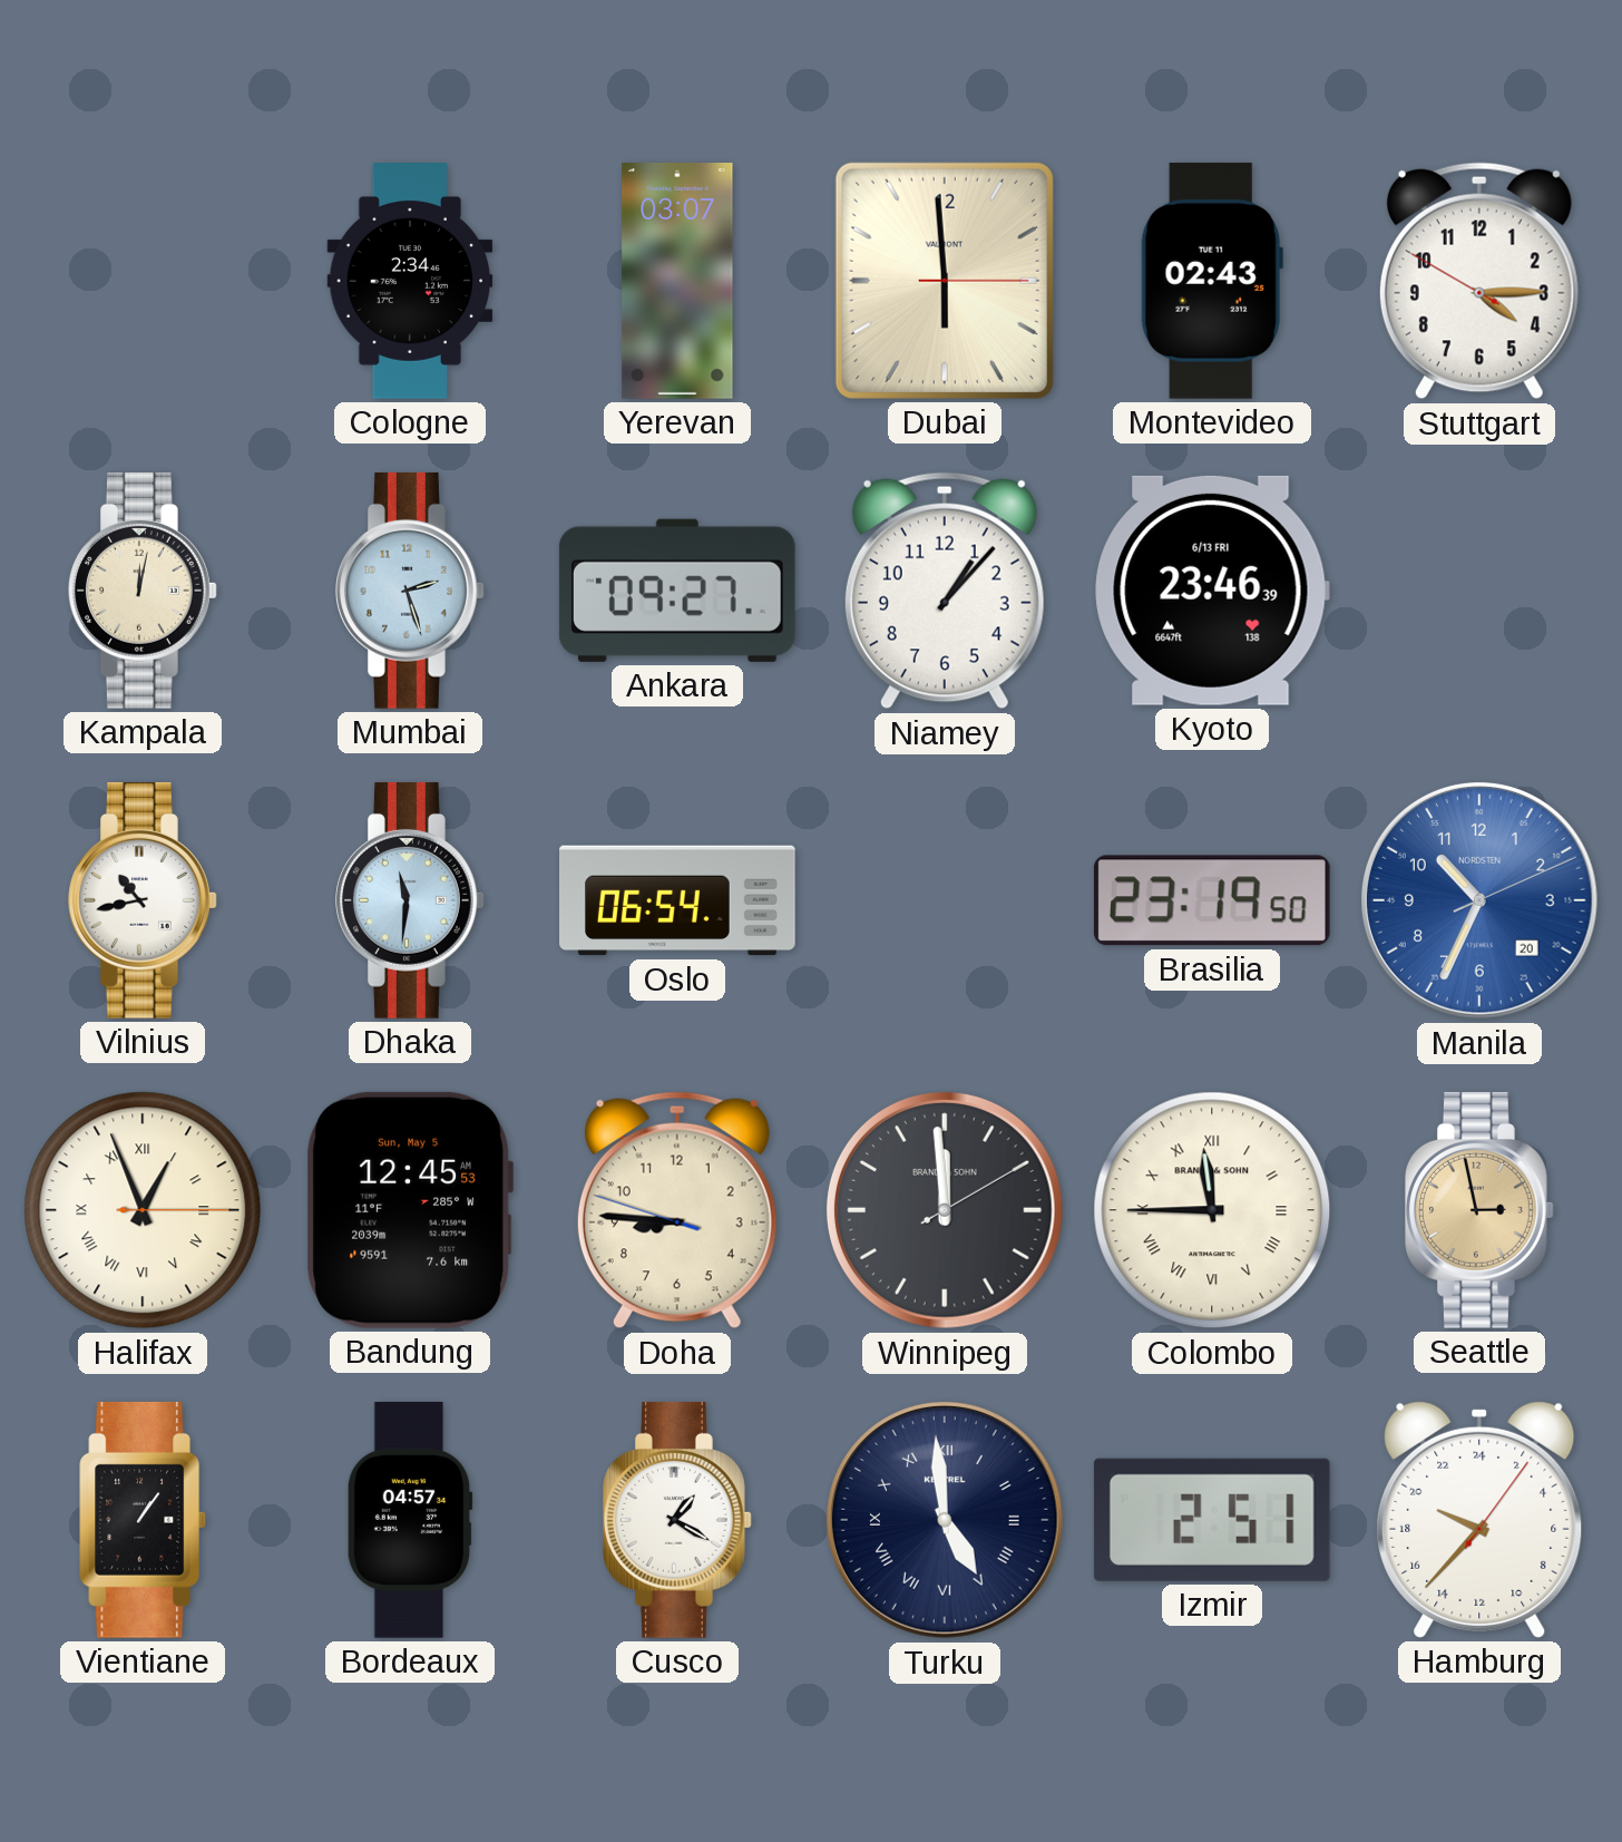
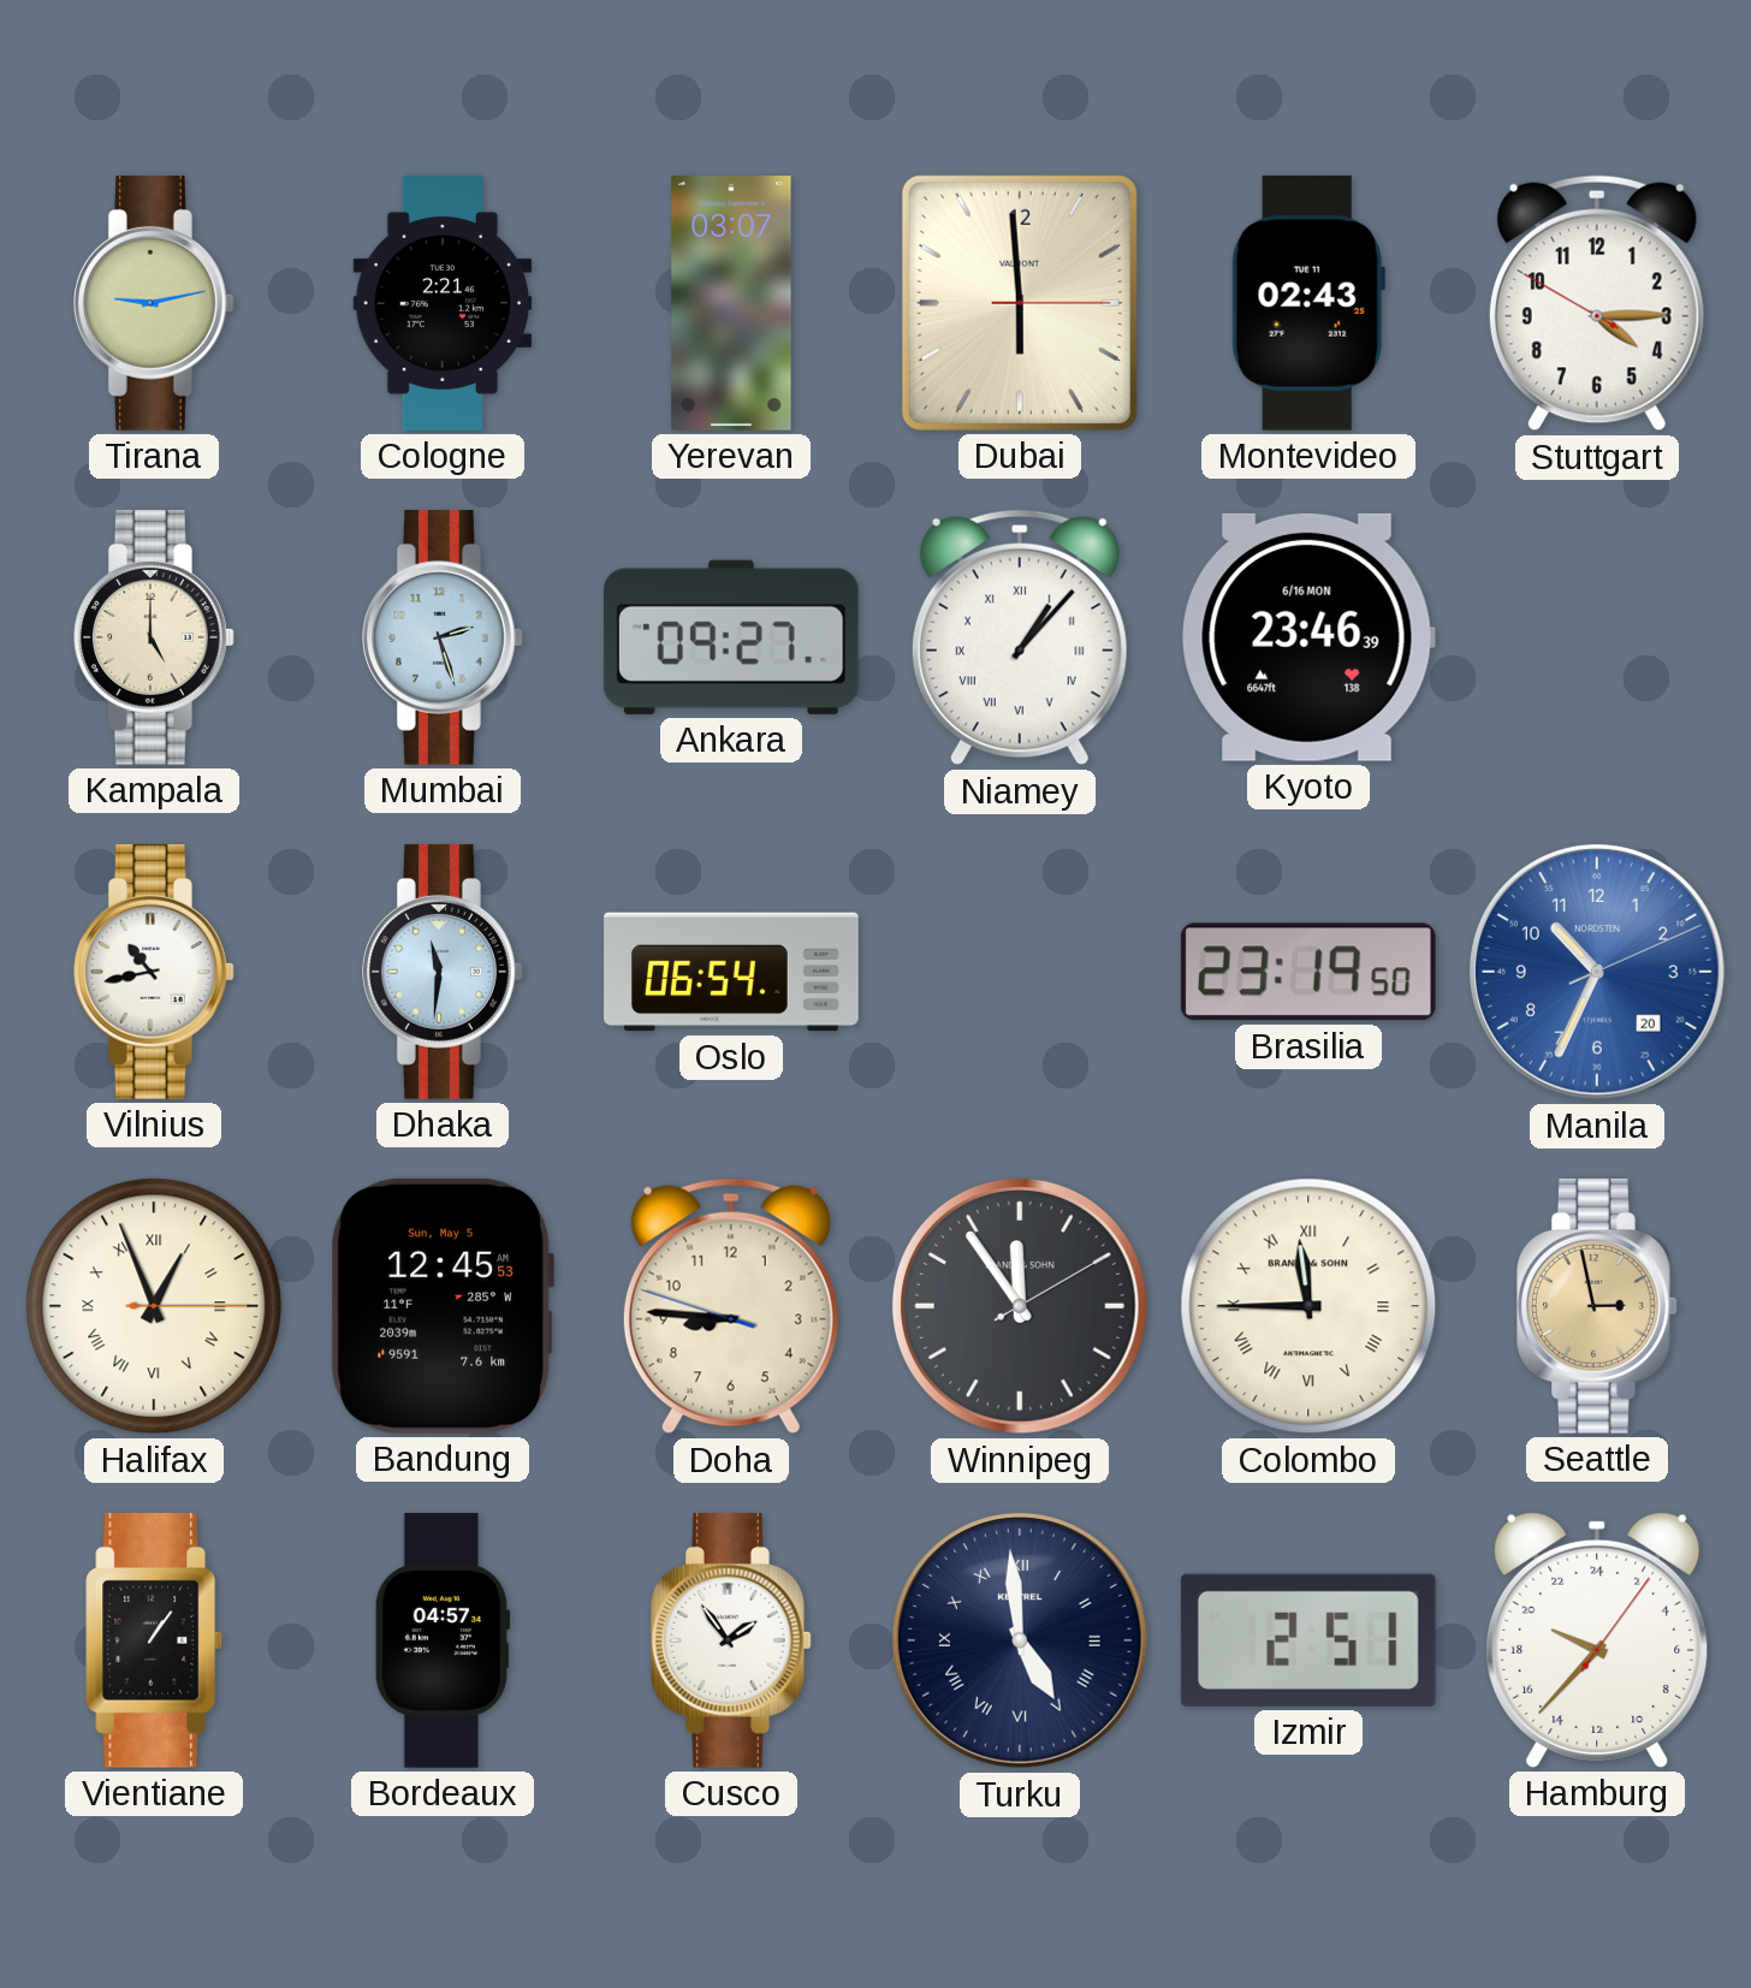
Tirana: none -> 9:13 (155, 303)
Cologne: 2:34 -> 2:21 (443, 304)
Kampala: 12:02 -> 5:00 (155, 637)
Niamey numerals: Arabic -> Roman (1020, 637)
Kyoto date: 6/13 FRI -> 6/16 MON (1308, 637)
Winnipeg: 11:59 -> 11:54 (1020, 1306)
Cusco: 1:20 -> 1:54 (732, 1640)
